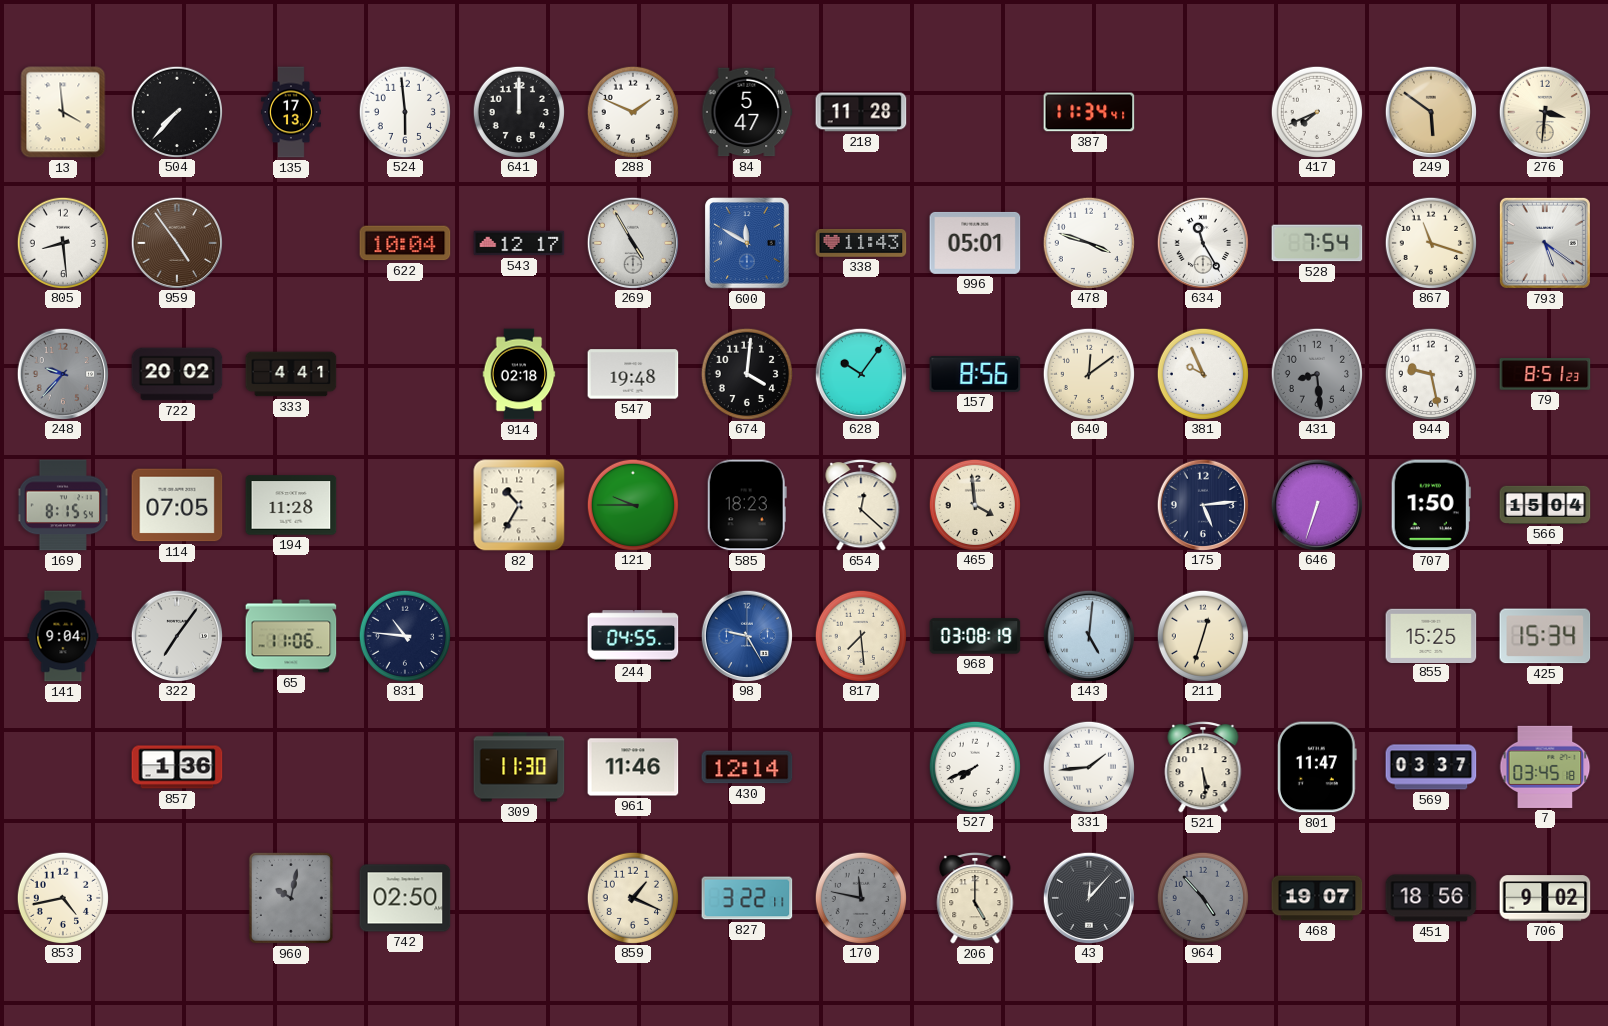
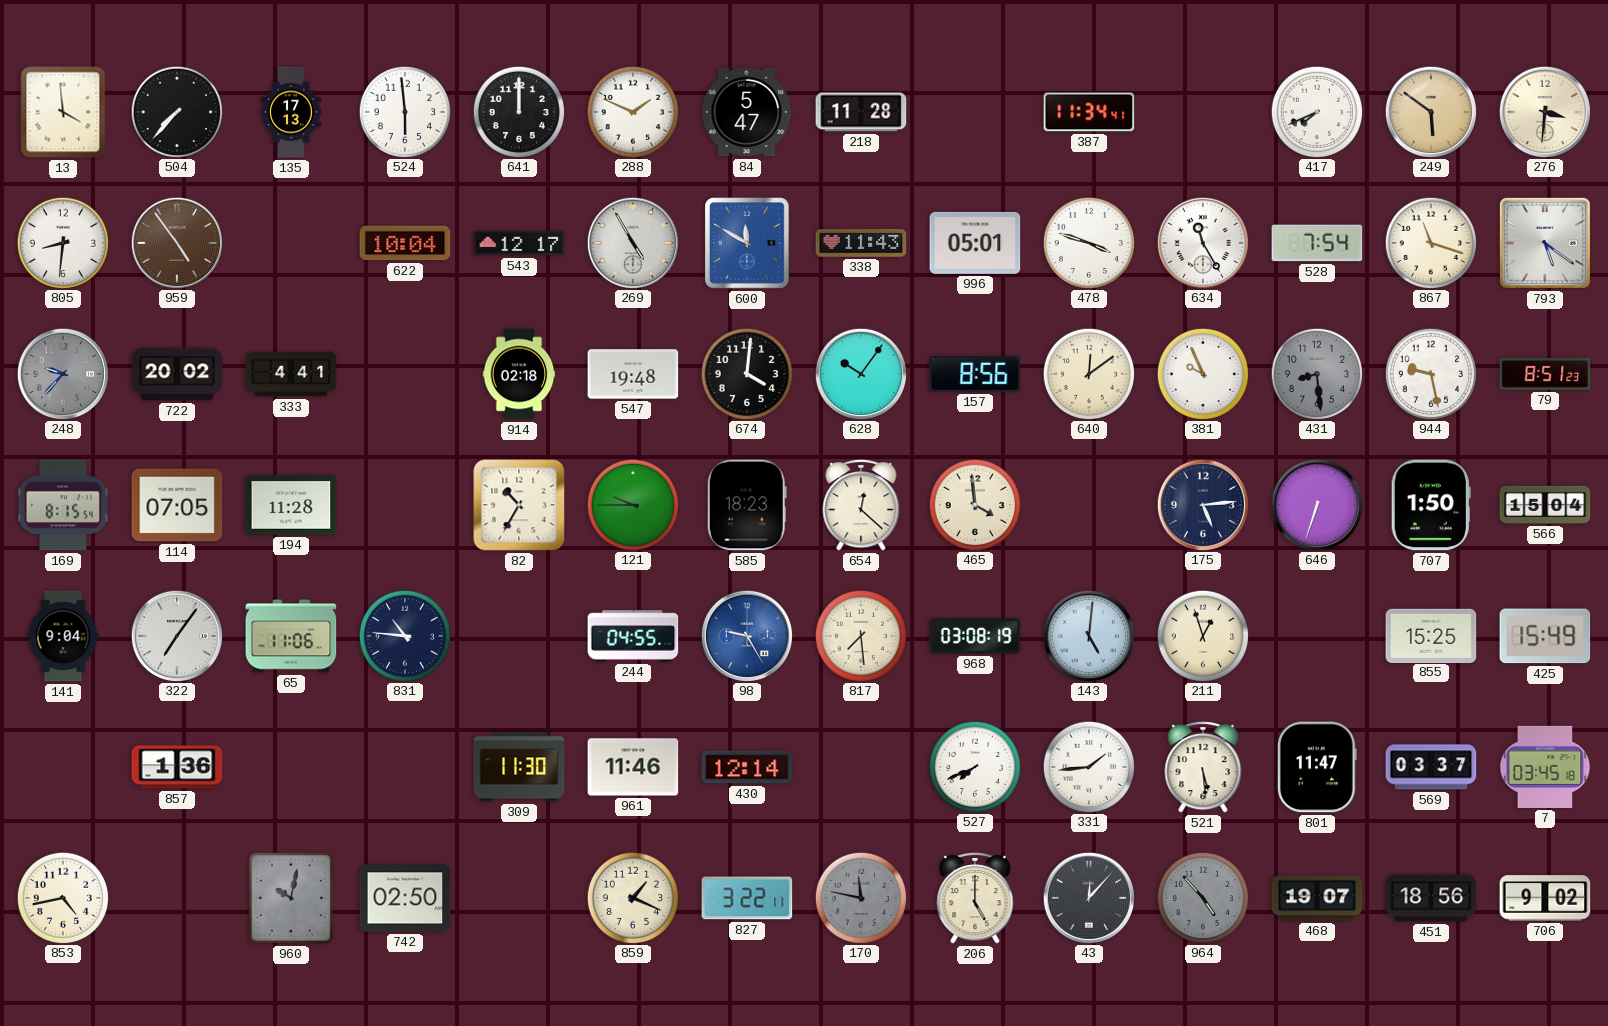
805: 8:29 -> 8:31 (62, 242)
211: 12:33 -> 12:57 (1202, 635)
425: 15:34 -> 15:49 (1545, 636)
